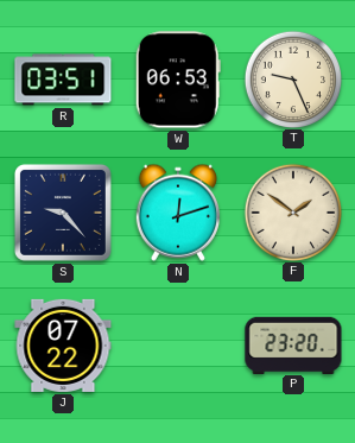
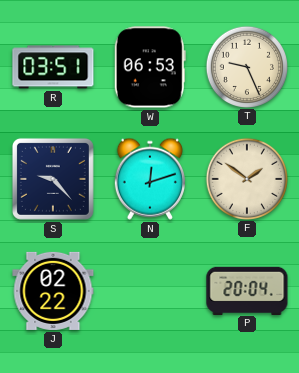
J: 07:22 -> 02:22 (53, 291)
P: 23:20 -> 20:04 (247, 290)
